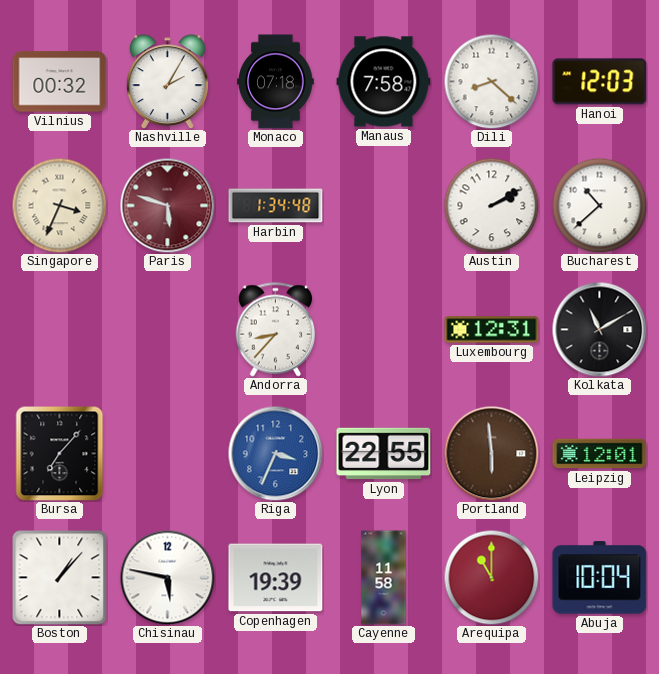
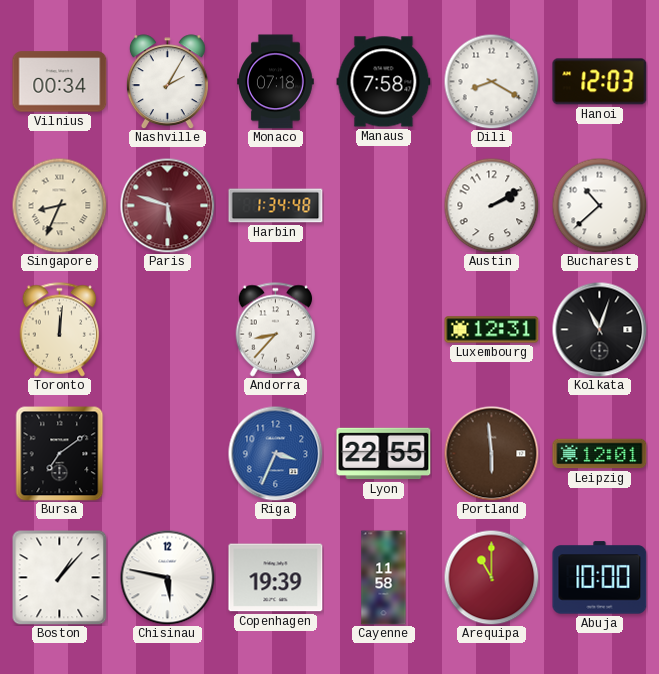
Vilnius: 00:32 -> 00:34 (60, 82)
Dili: 8:22 -> 8:20 (491, 81)
Singapore: 3:34 -> 8:34 (59, 205)
Toronto: none -> 12:01 (60, 330)
Kolkata: 11:10 -> 11:03 (599, 329)
Bursa: 7:07 -> 7:09 (60, 453)
Abuja: 10:04 -> 10:00 (600, 578)
